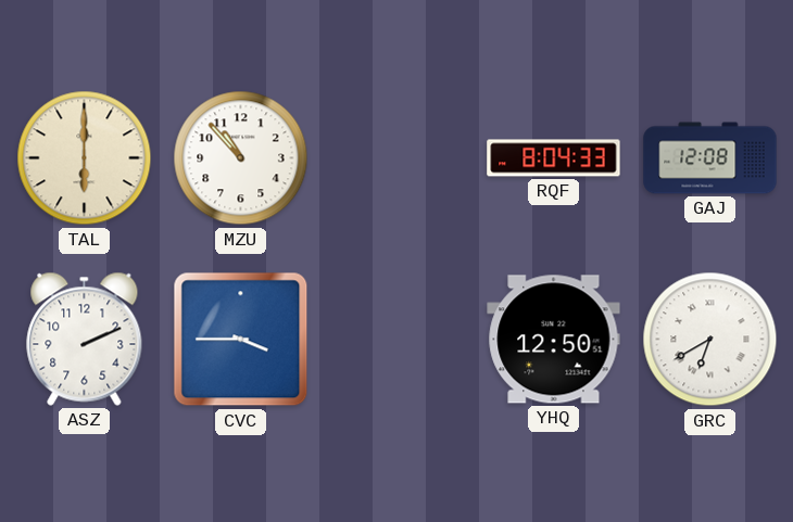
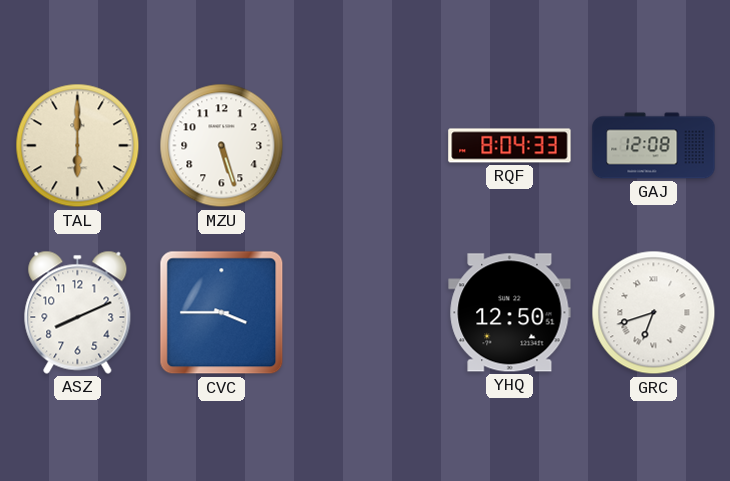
MZU: 10:53 -> 5:27 (222, 146)
ASZ: 2:11 -> 8:11 (78, 312)
GRC: 6:40 -> 6:42 (654, 313)
